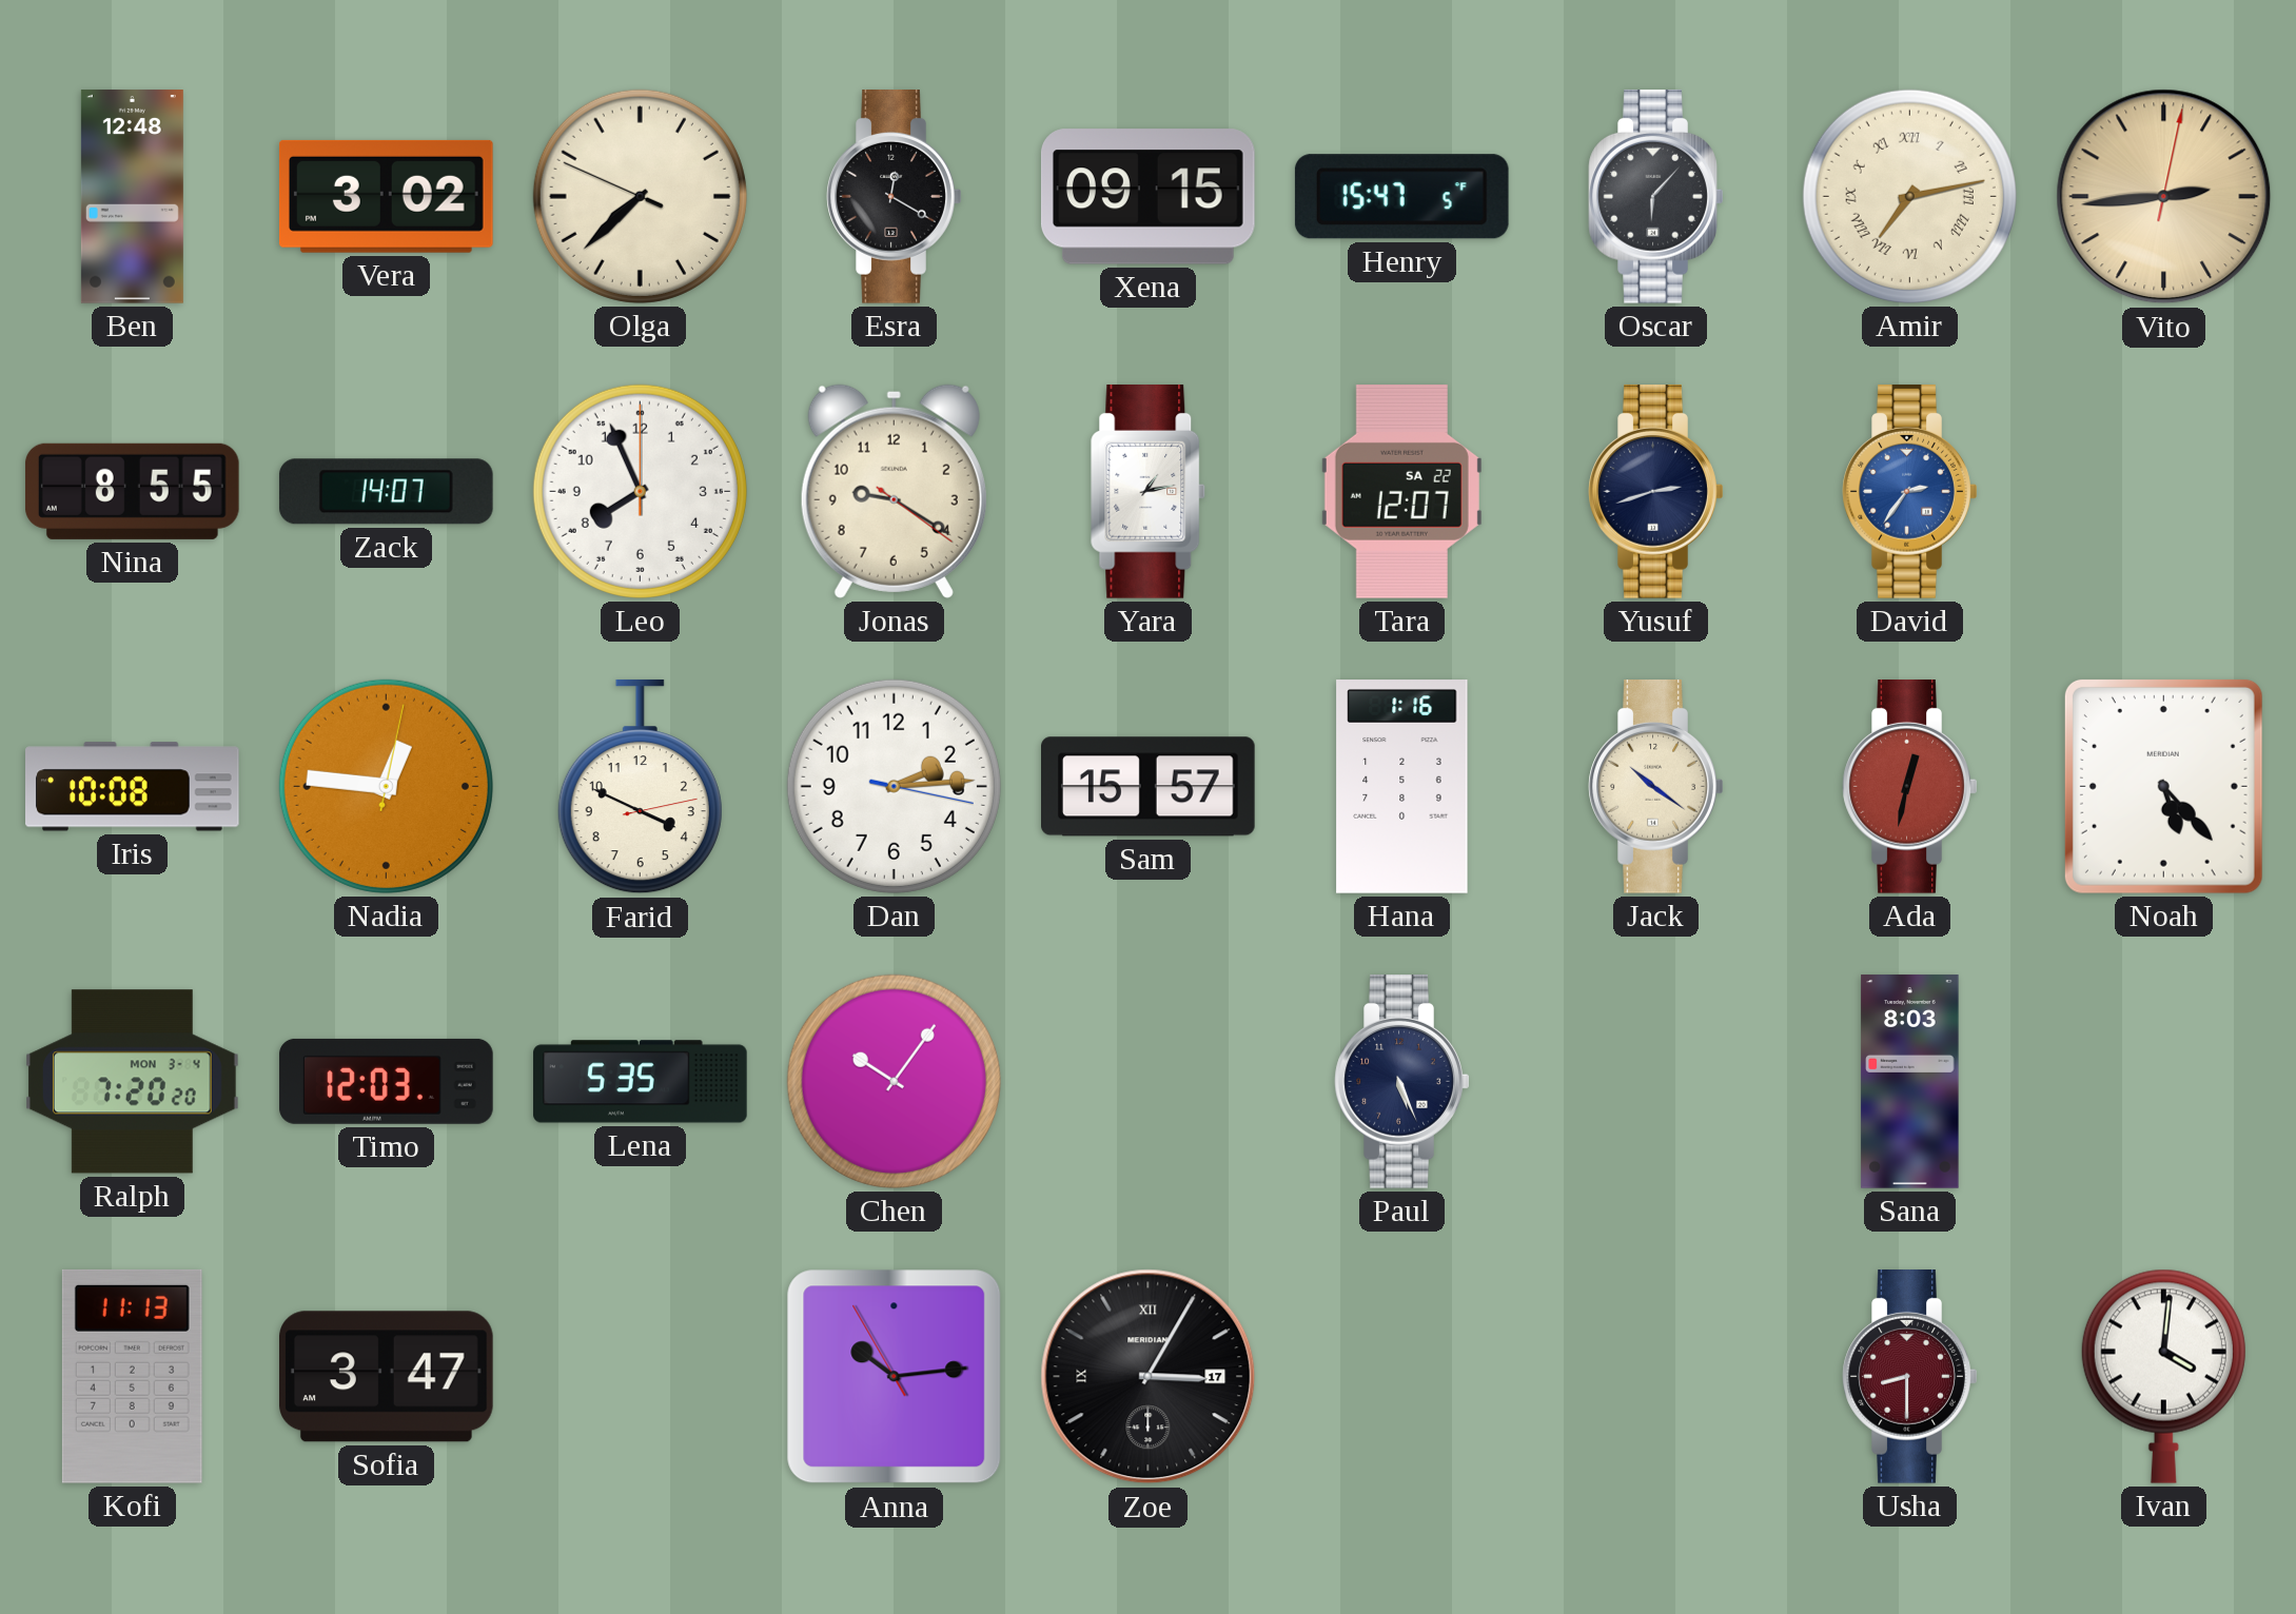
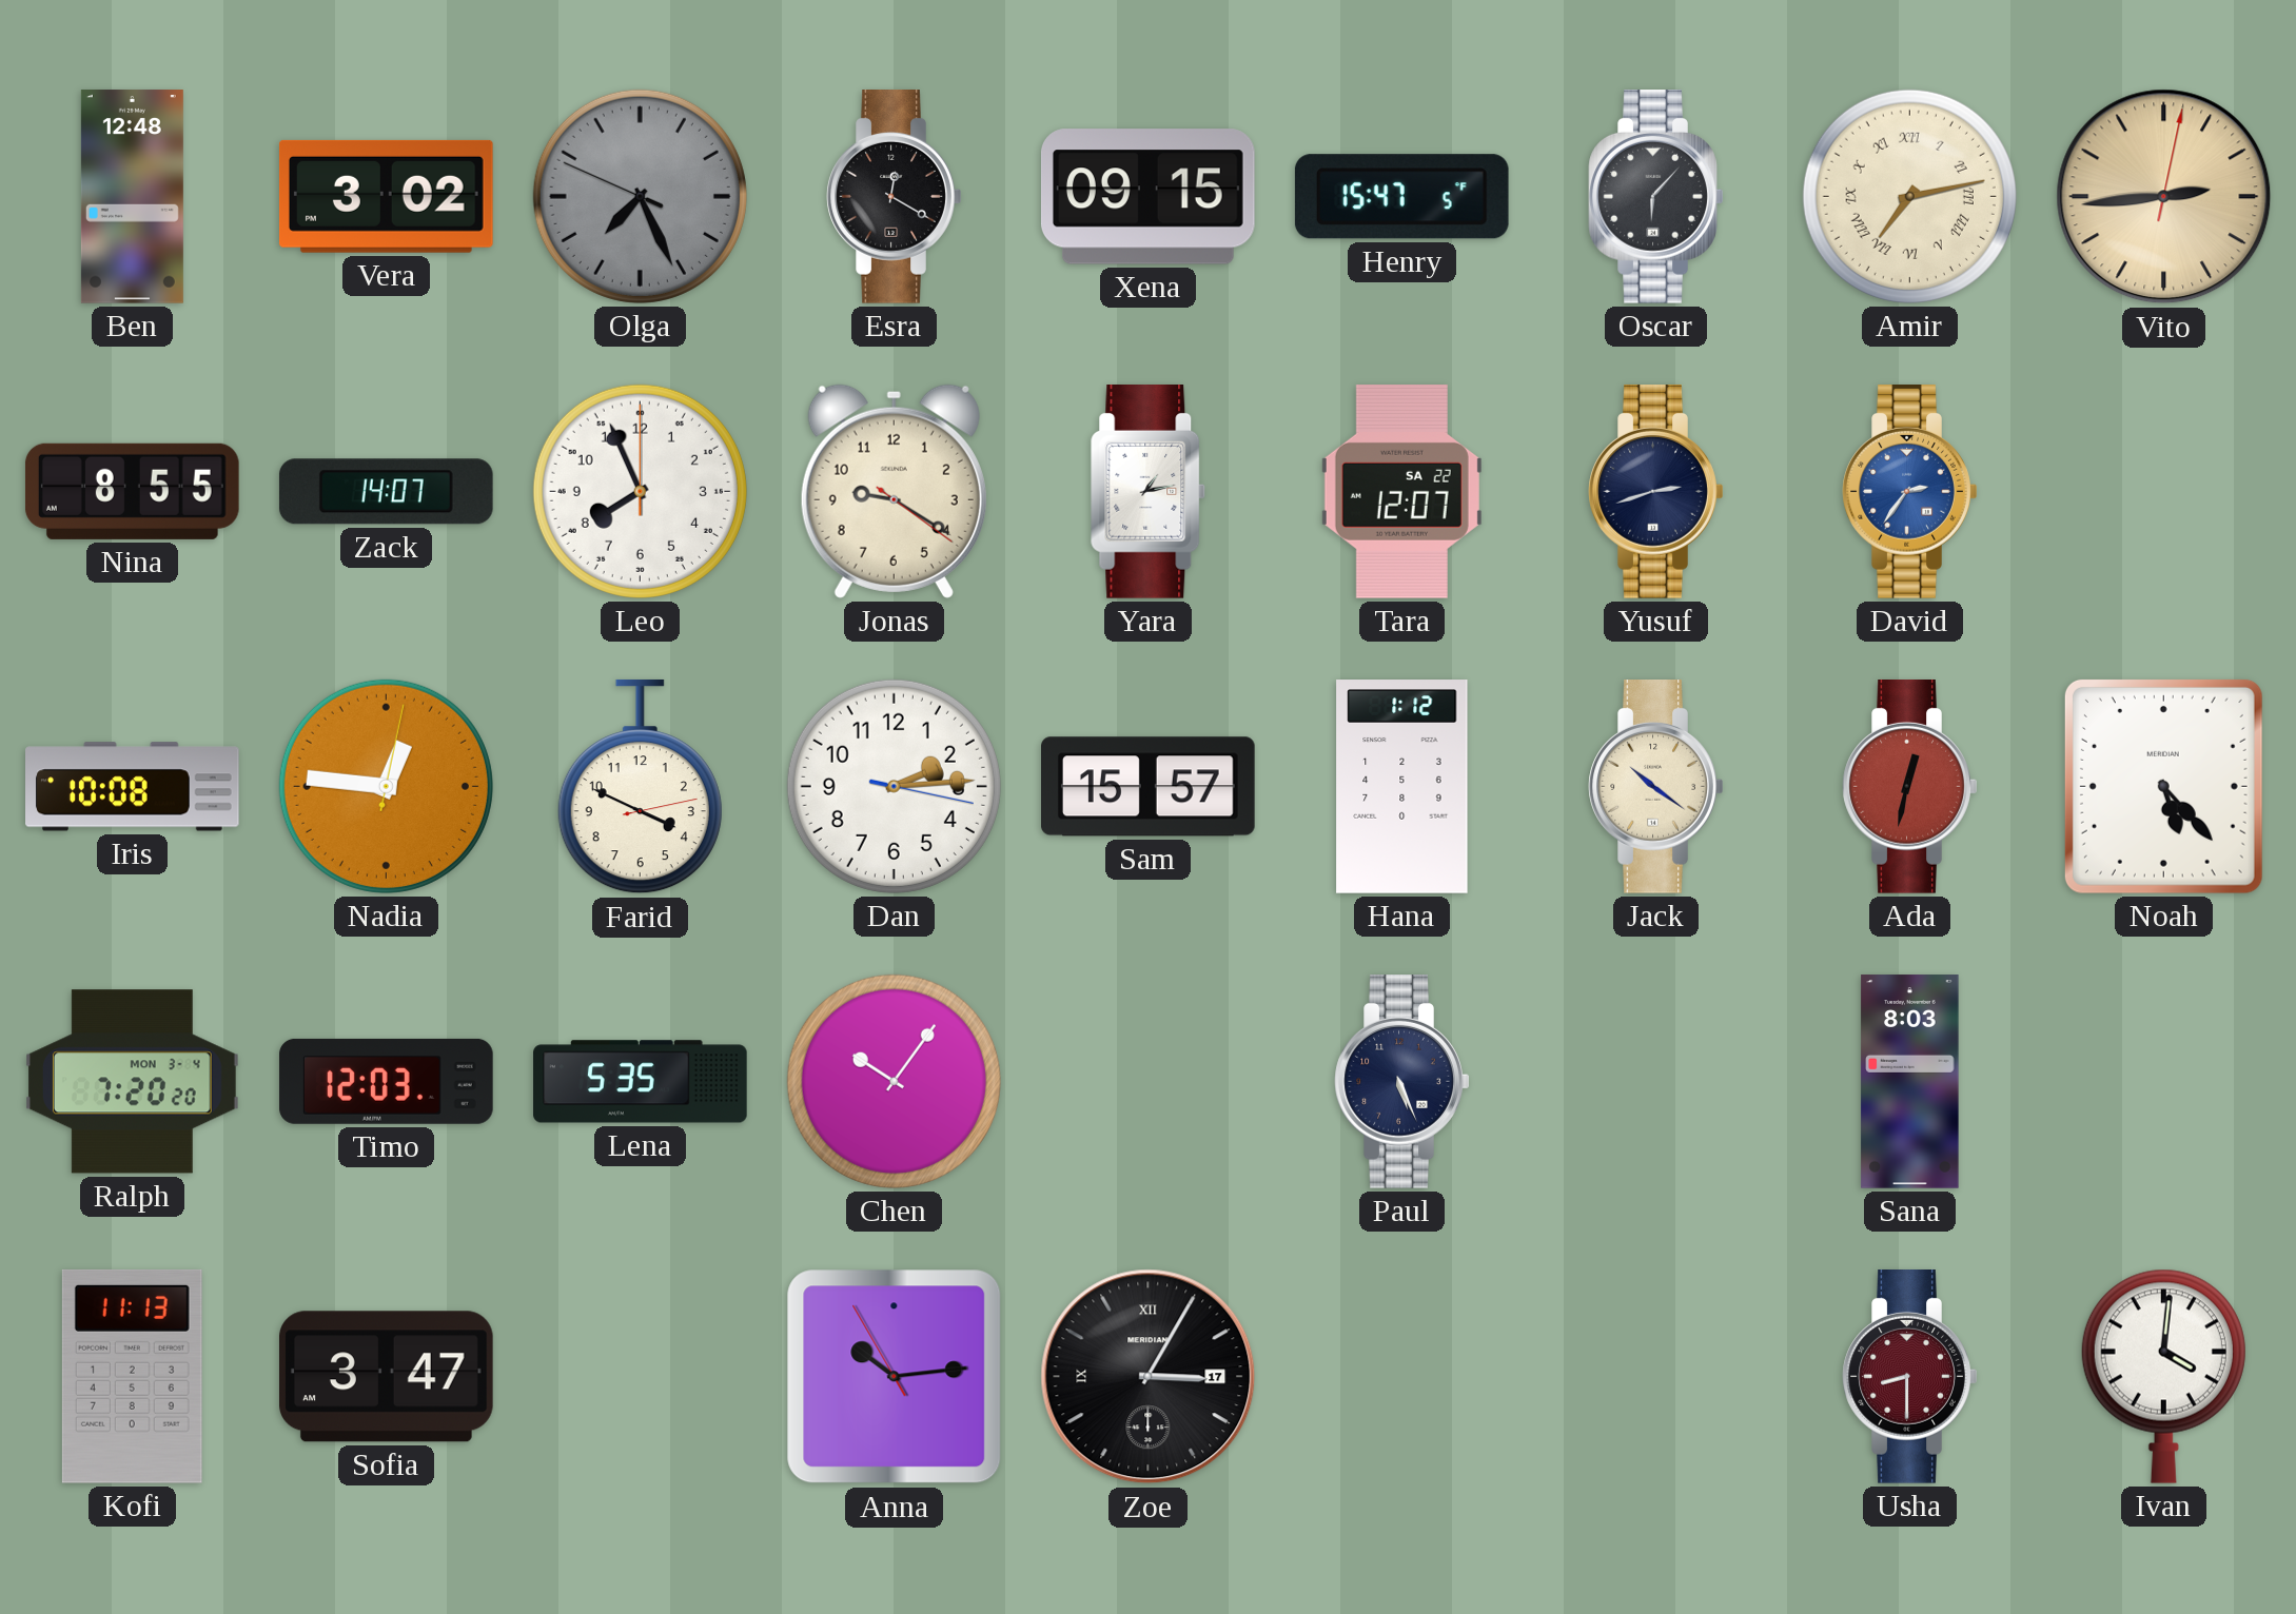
Olga: 7:37 -> 7:25 (640, 196)
Olga dial: cream -> grey (640, 196)
Hana: 1:16 -> 1:12 (1402, 787)
